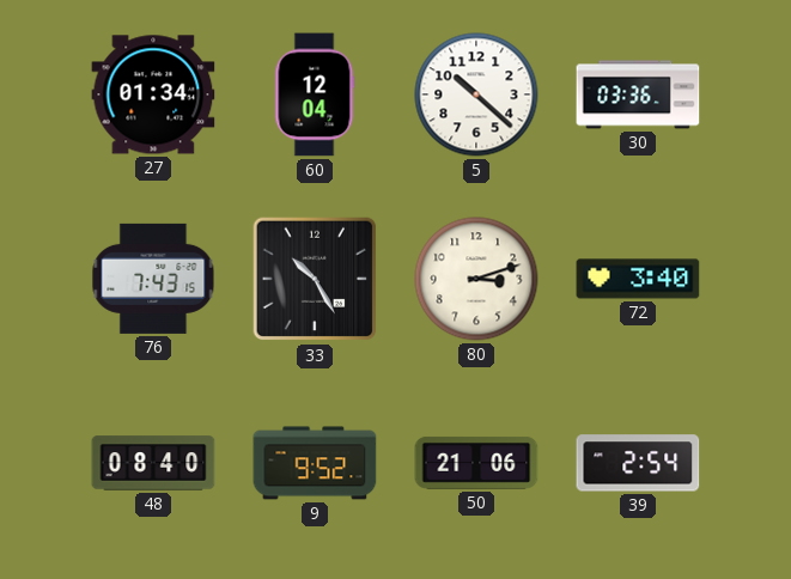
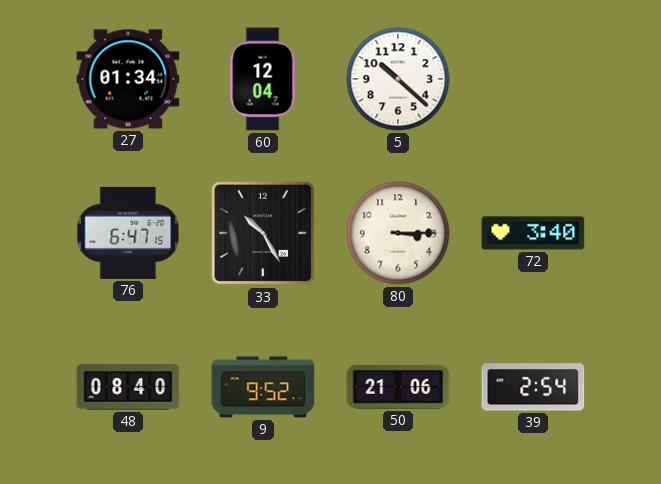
30: 03:36 -> none (638, 95)
76: 7:43 -> 6:47 (128, 233)
80: 3:12 -> 3:15 (398, 233)
